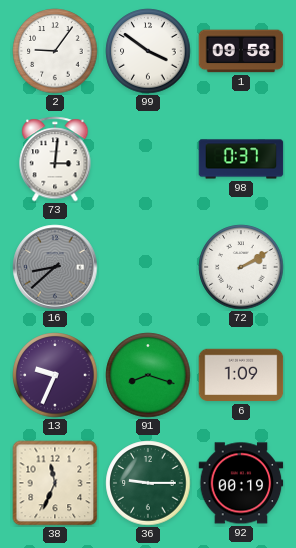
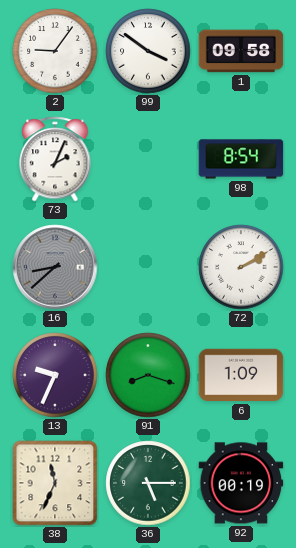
73: 3:01 -> 2:04 (55, 159)
98: 0:37 -> 8:54 (241, 159)
36: 9:15 -> 5:15 (148, 483)
